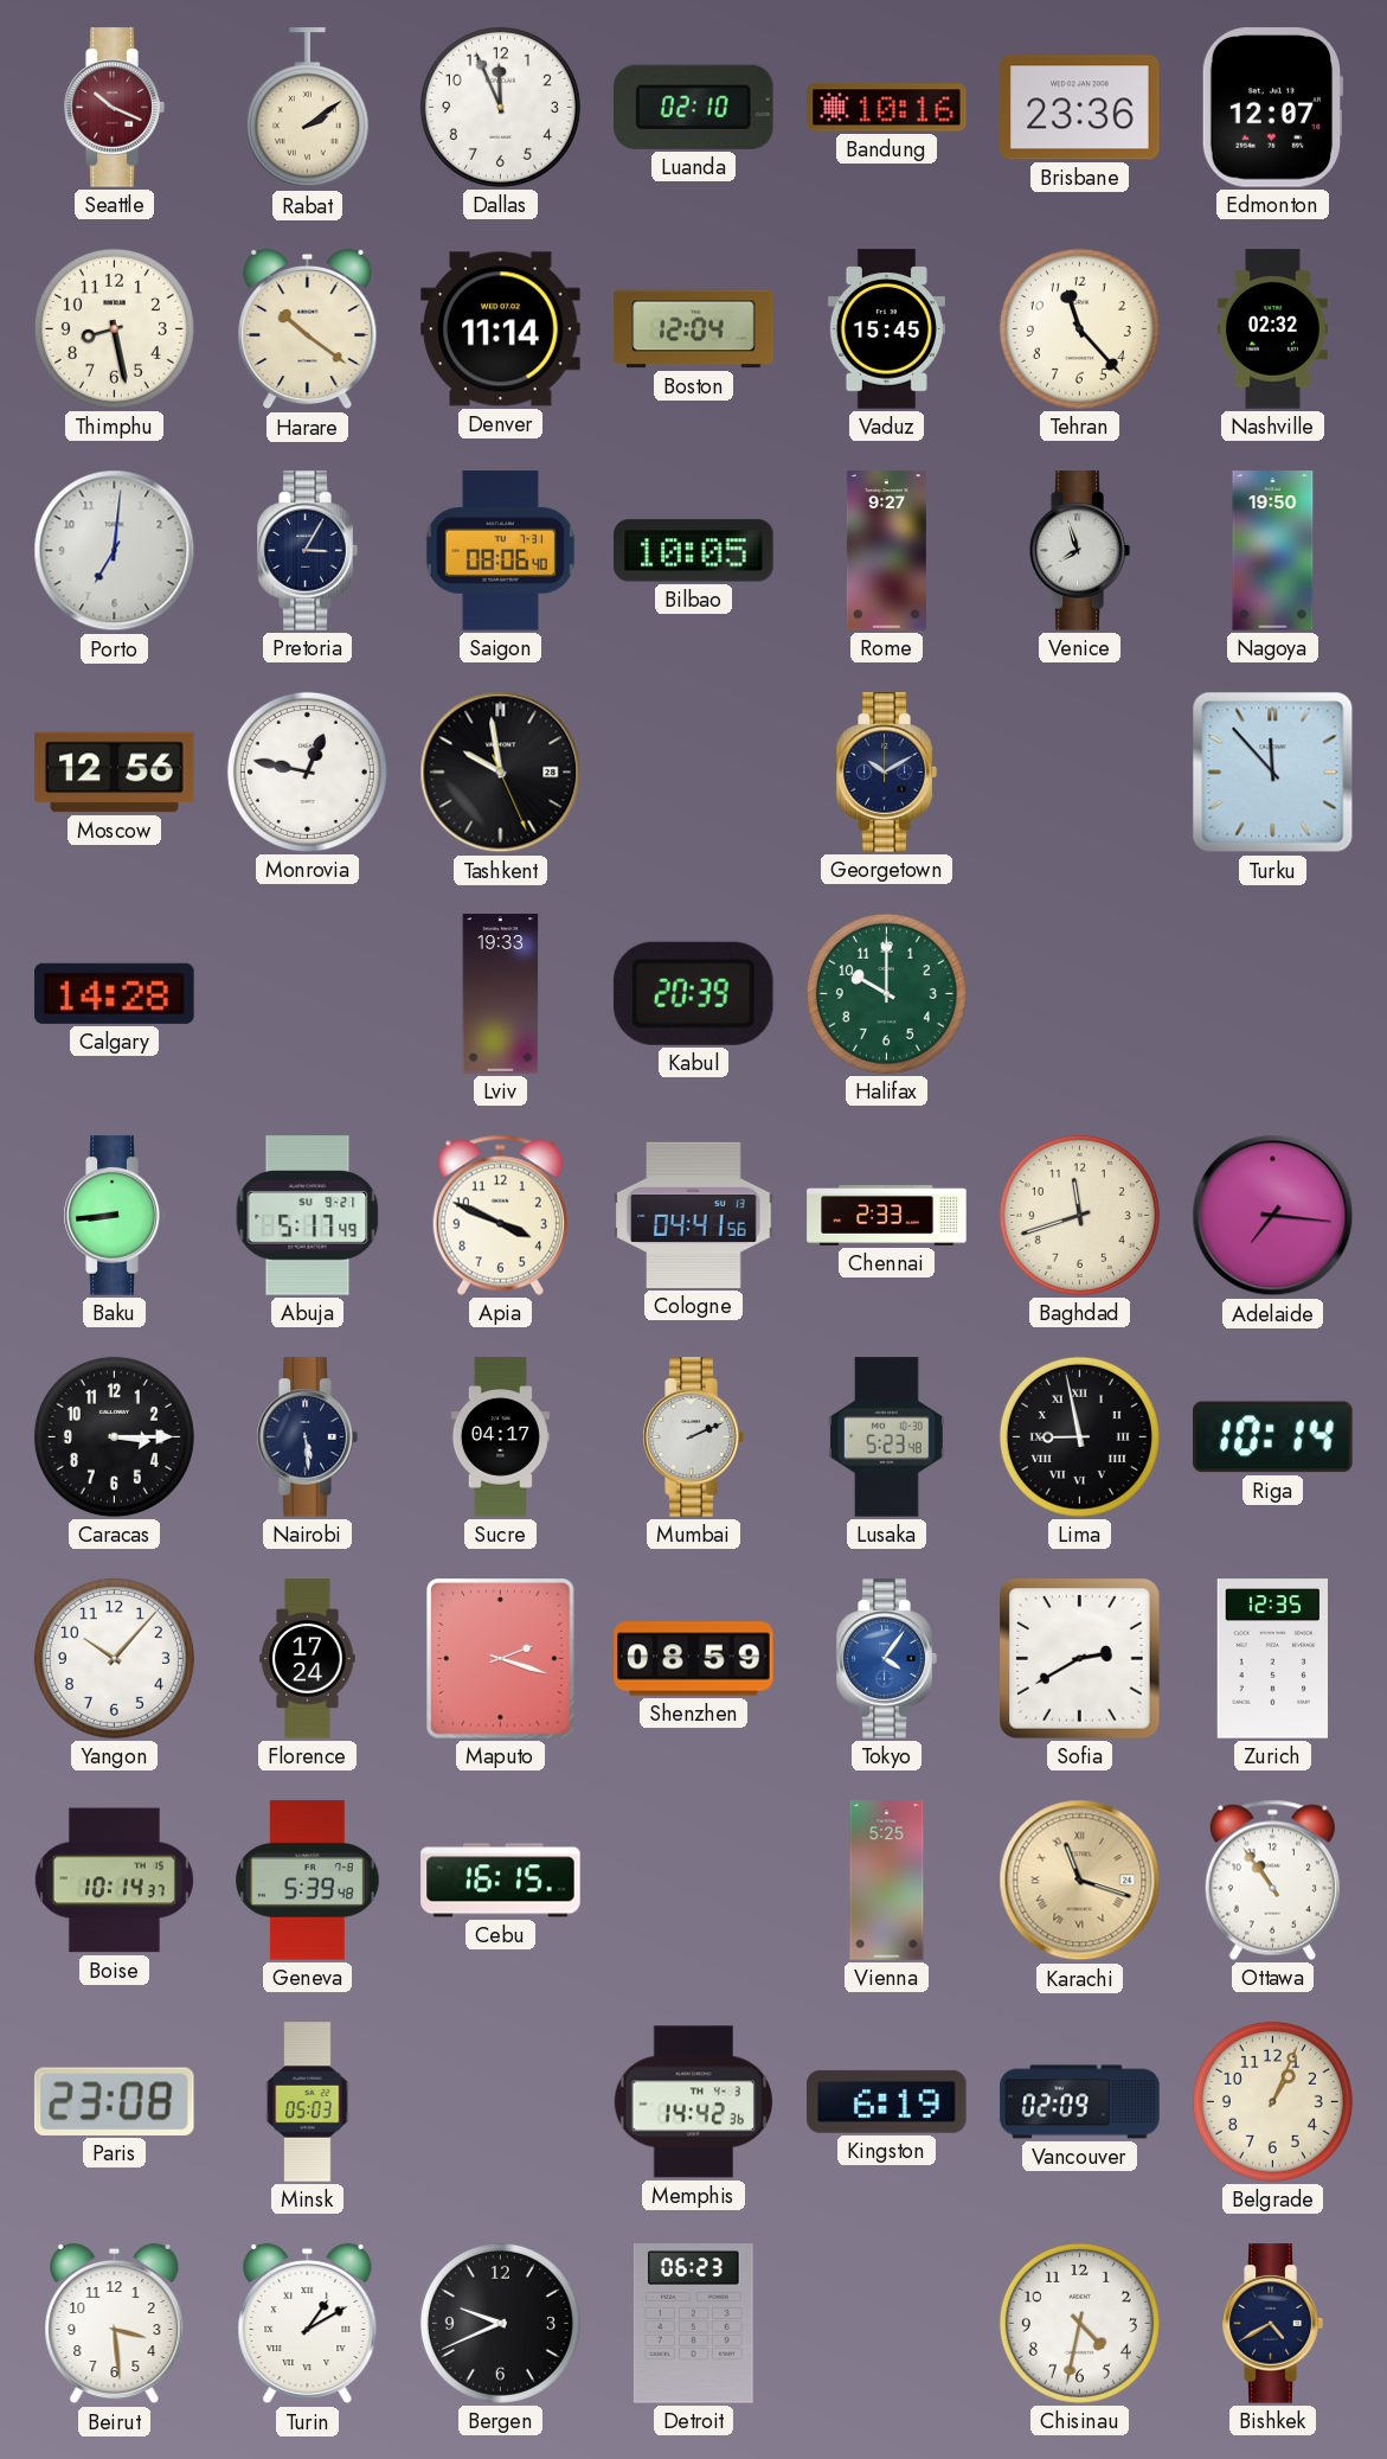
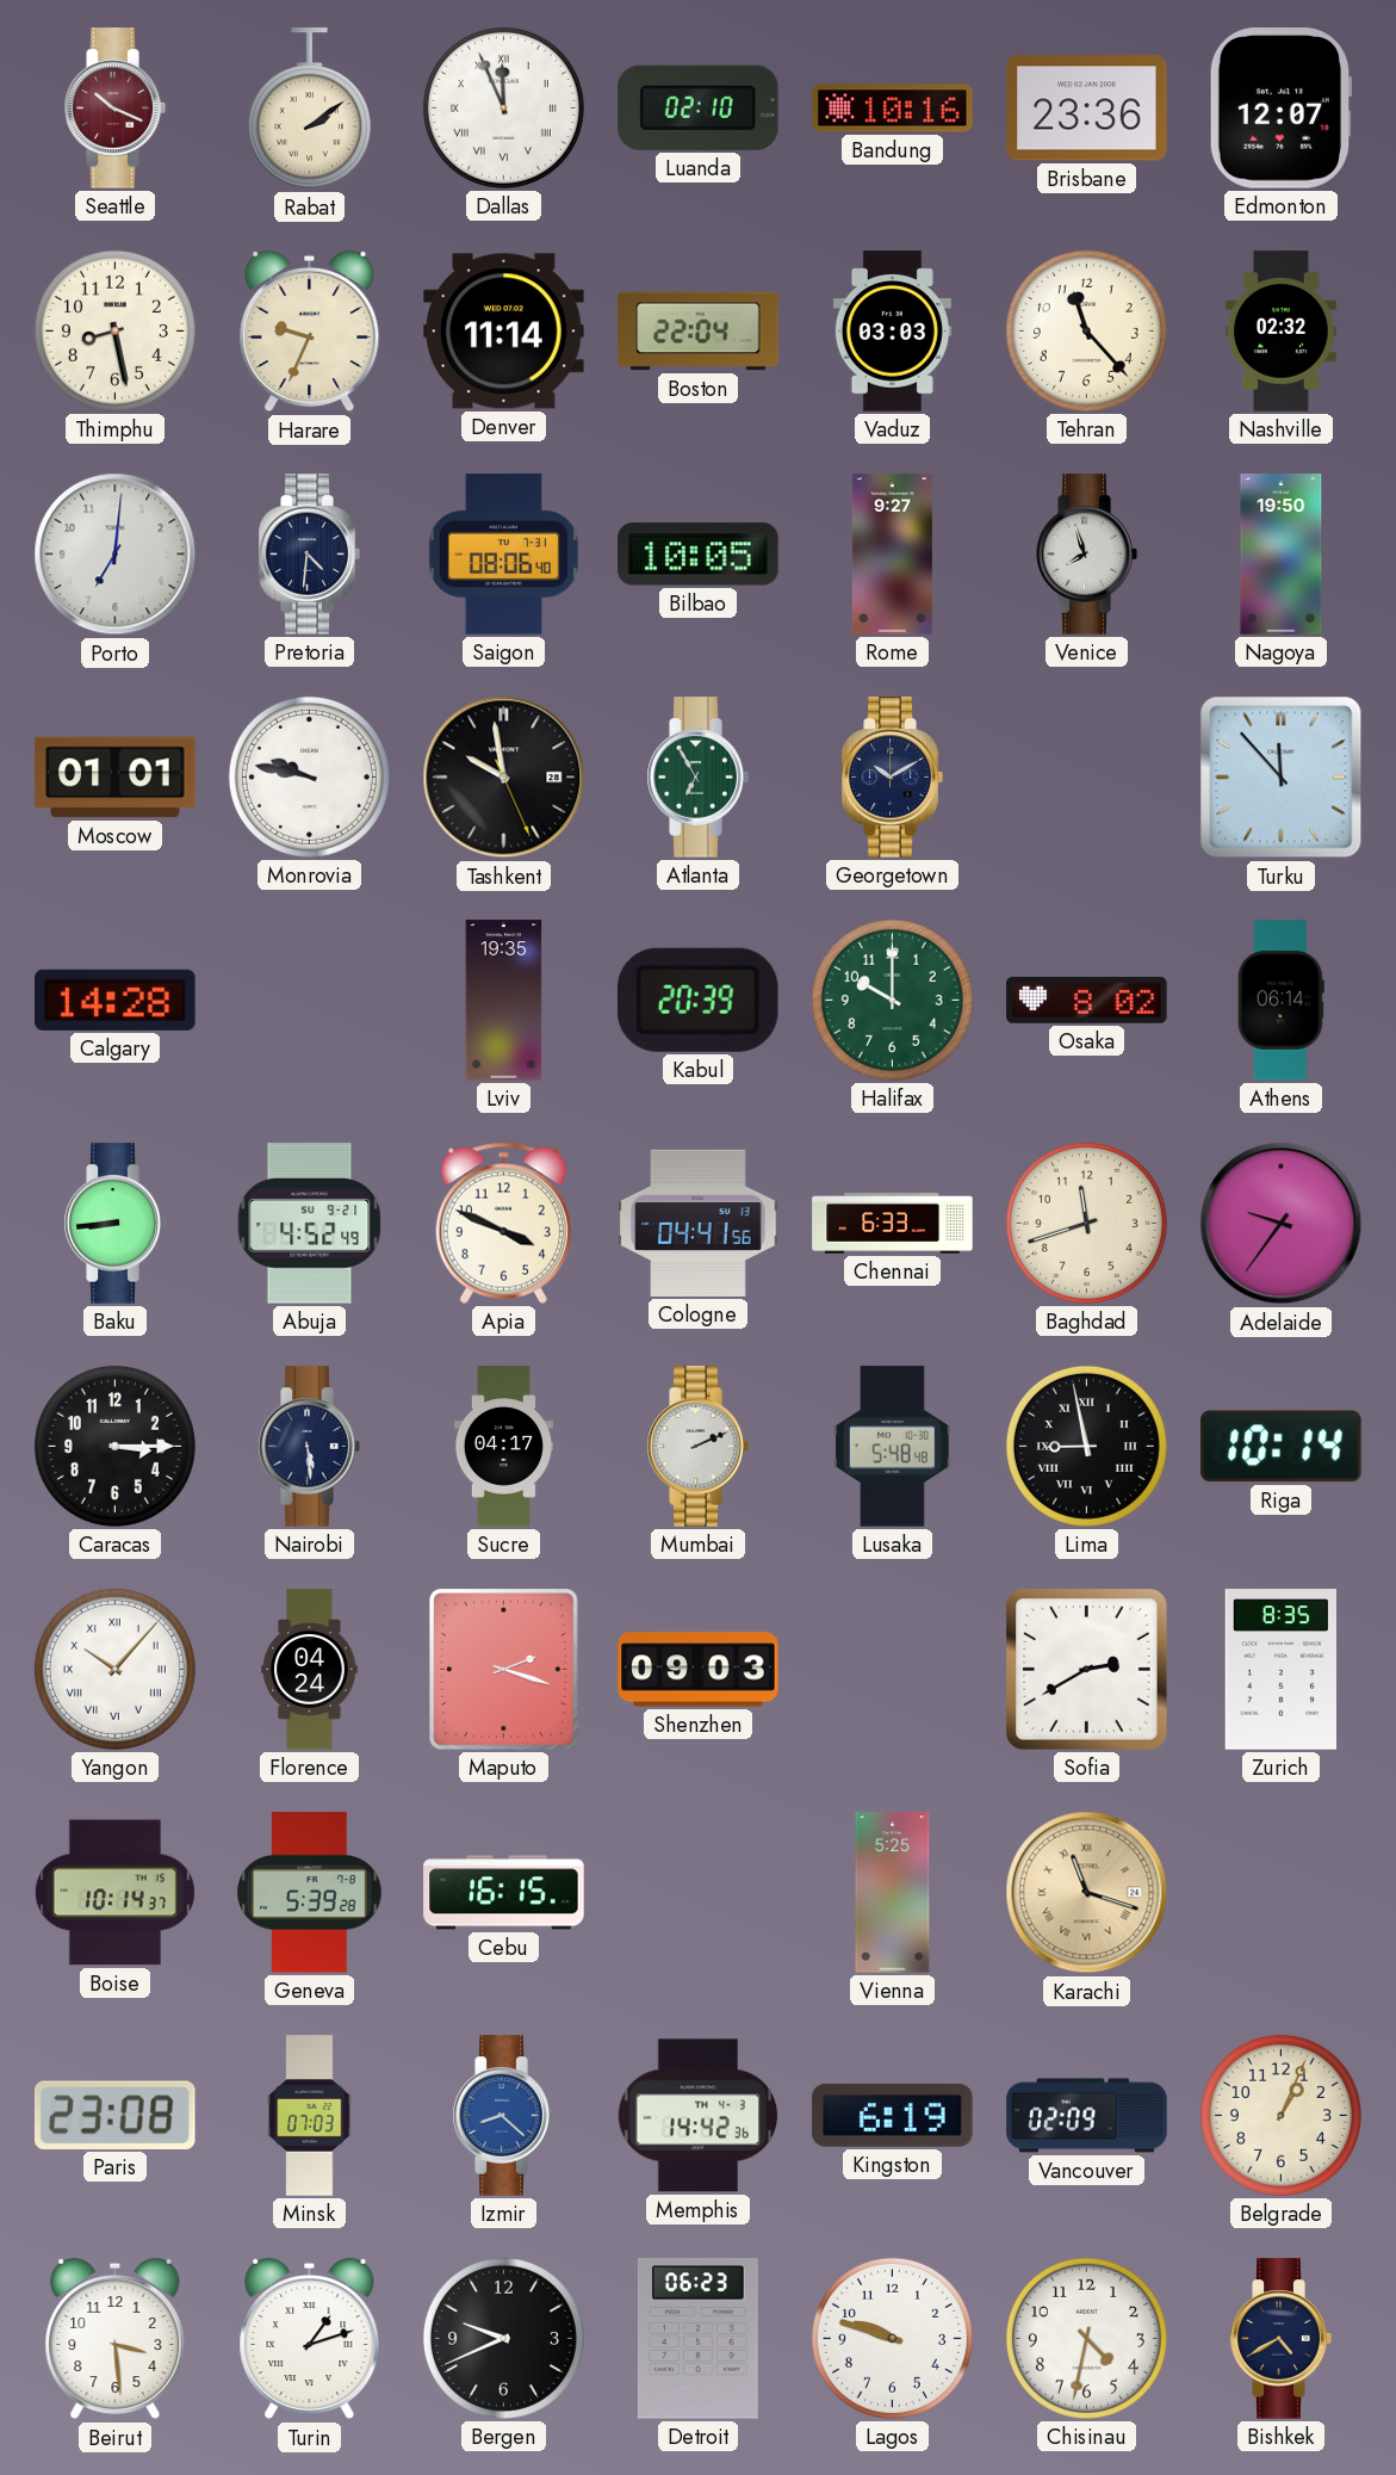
Dallas numerals: Arabic -> Roman (503, 107)
Harare: 10:21 -> 9:34 (310, 332)
Boston: 12:04 -> 22:04 (699, 332)
Vaduz: 15:45 -> 03:03 (892, 332)
Pretoria: 3:05 -> 4:31 (309, 555)
Moscow: 12:56 -> 01:01 (116, 778)
Monrovia: 12:47 -> 9:47 (309, 776)
Atlanta: none -> 6:55 (697, 778)
Lviv: 19:33 -> 19:35 (504, 1001)
Osaka: none -> 8:02 (1087, 1000)
Athens: none -> 06:14 (1280, 1001)
Abuja: 5:17 -> 4:52 (310, 1224)
Chennai: 2:33 -> 6:33 (893, 1224)
Adelaide: 7:16 -> 9:36 (1282, 1224)
Lusaka: 5:23 -> 5:48 (893, 1447)
Yangon numerals: Arabic -> Roman (114, 1669)
Florence: 17:24 -> 04:24 (310, 1670)
Shenzhen: 08:59 -> 09:03 (699, 1670)
Tokyo: 4:06 -> none (886, 1659)
Zurich: 12:35 -> 8:35 (1280, 1670)
Geneva: 5:39:48 -> 5:39:28 (310, 1893)
Ottawa: 10:54 -> none (1272, 1880)
Minsk: 05:03 -> 07:03 (310, 2116)
Izmir: none -> 8:22 (503, 2116)
Turin: 1:10 -> 1:12 (310, 2339)
Lagos: none -> 9:48 (892, 2338)
